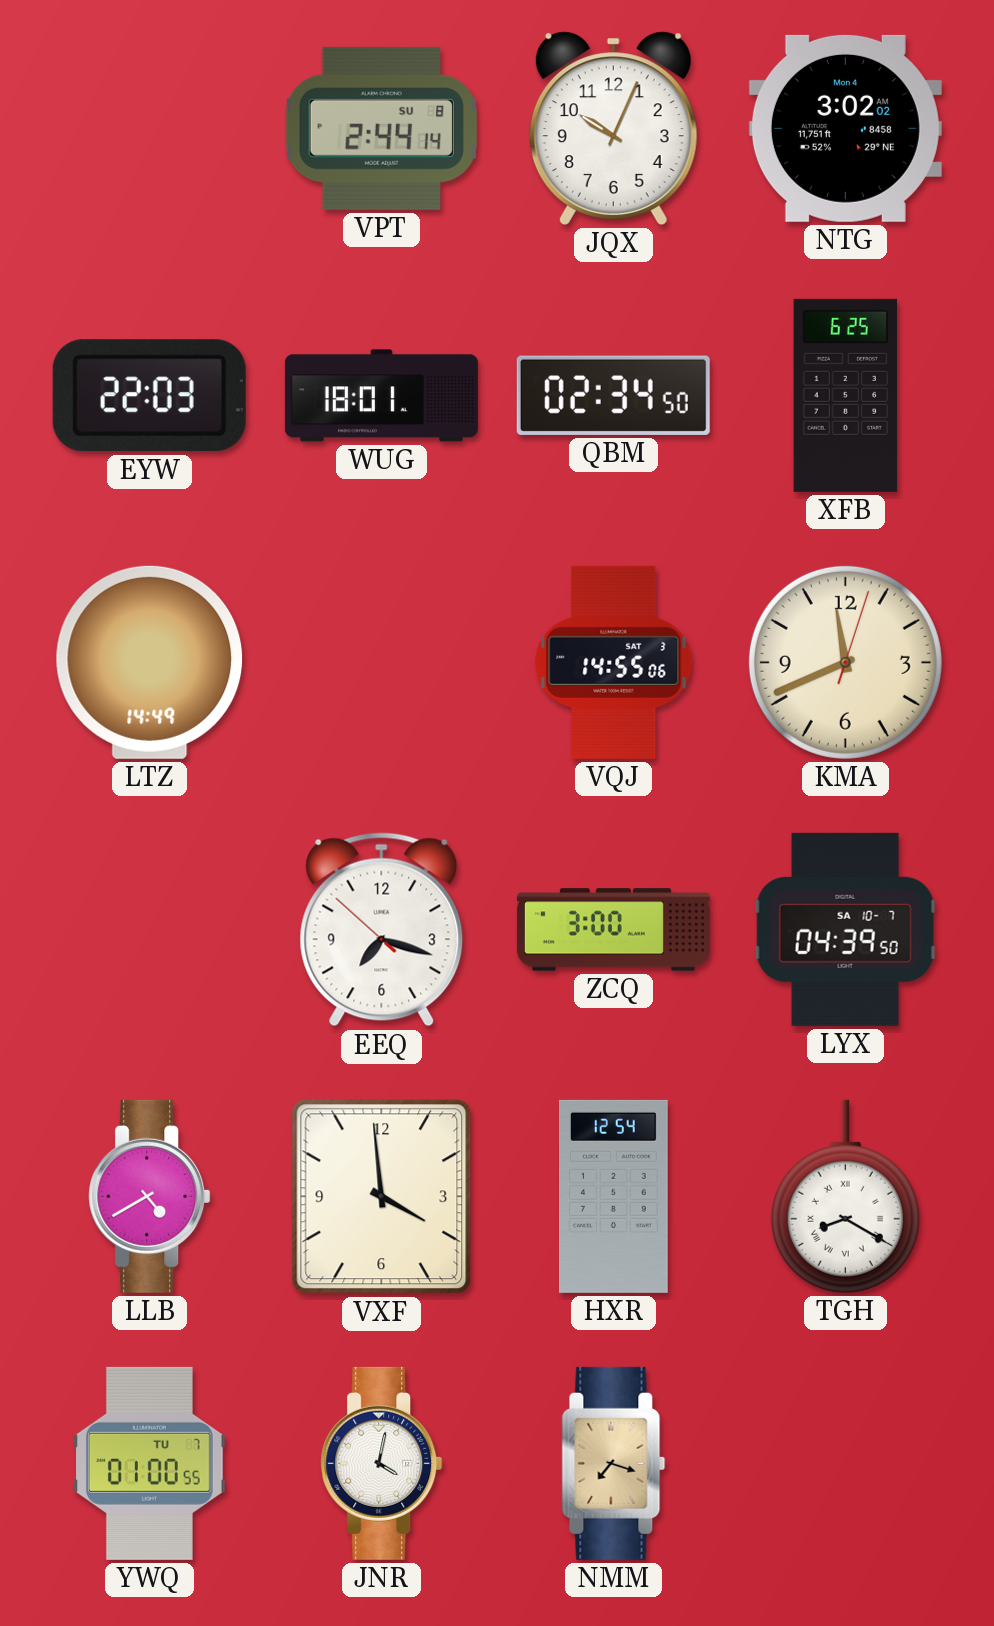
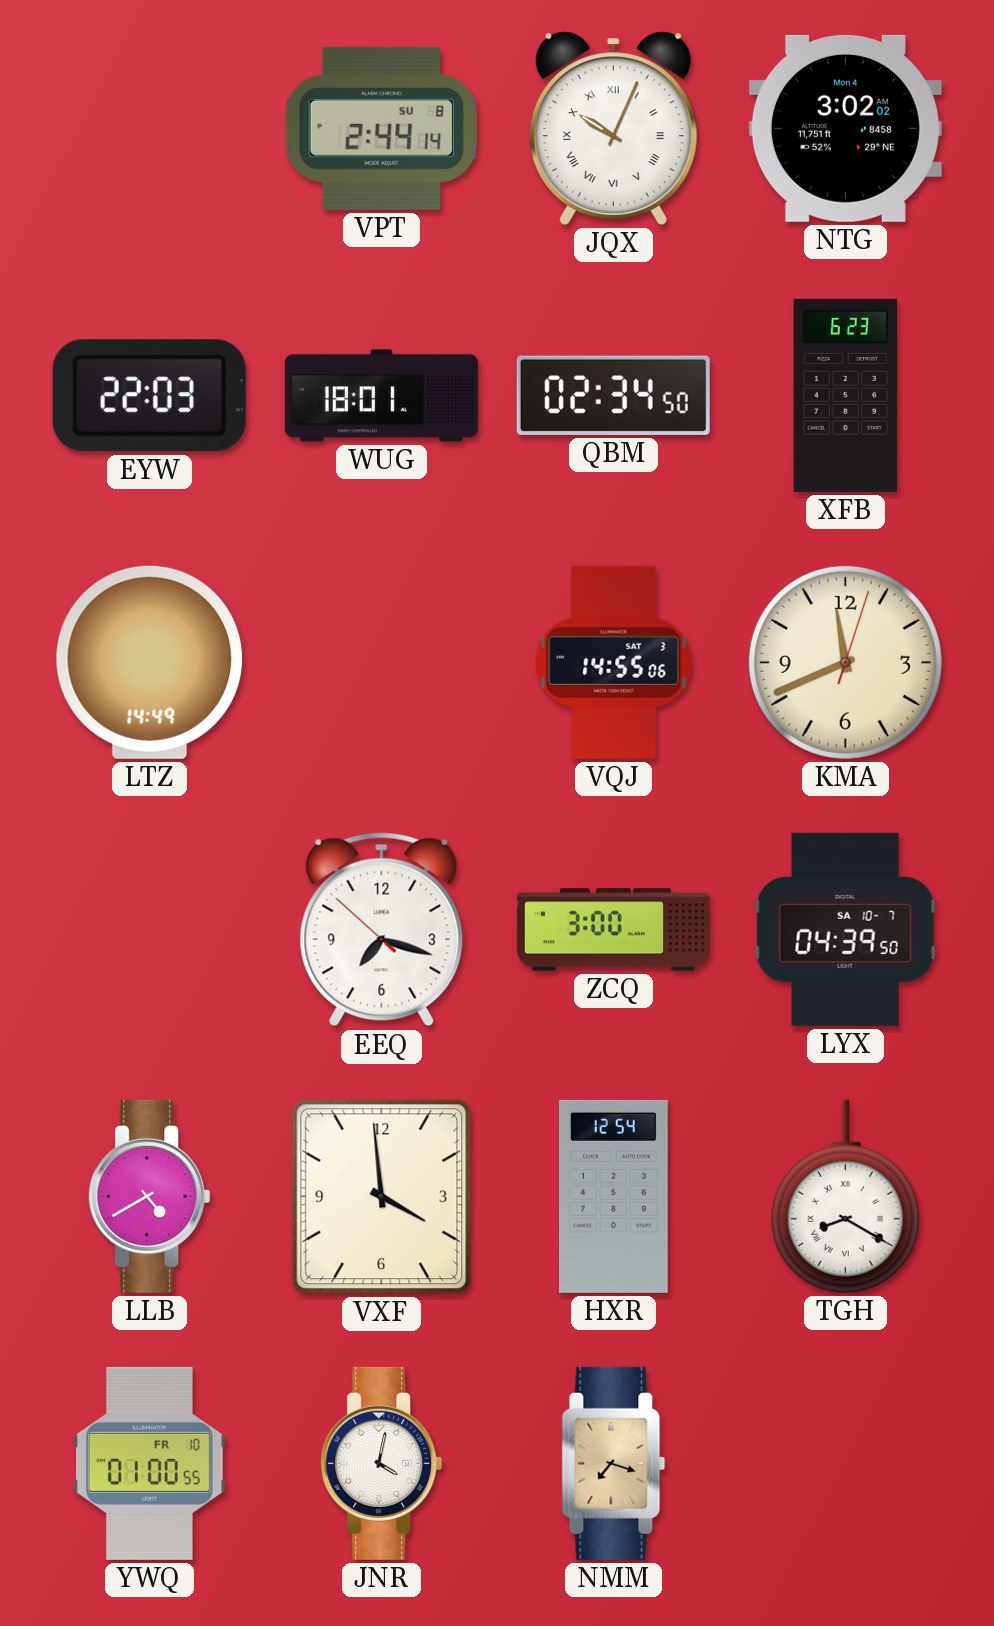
JQX numerals: Arabic -> Roman (613, 128)
XFB: 6:25 -> 6:23 (846, 395)
YWQ date: TU 7 -> FR 10 (150, 1463)
